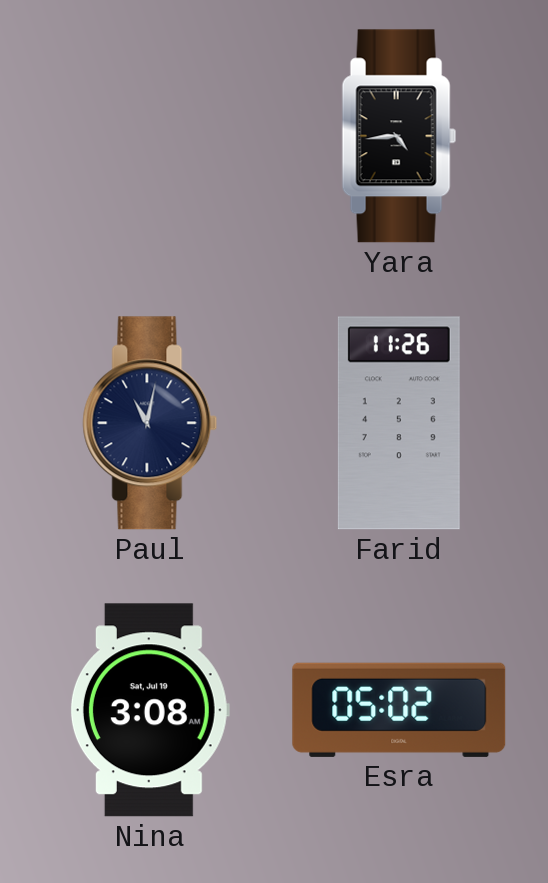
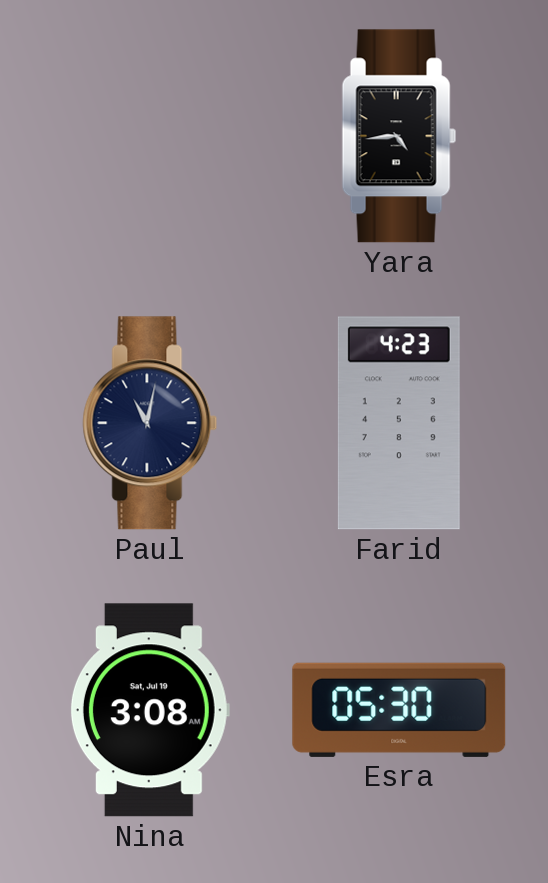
Farid: 11:26 -> 4:23 (399, 423)
Esra: 05:02 -> 05:30 (399, 710)
